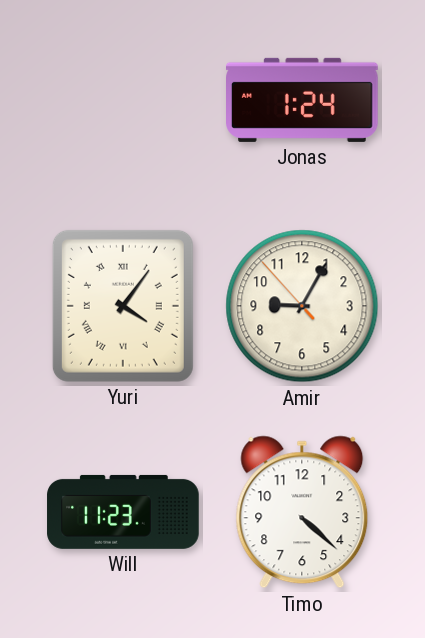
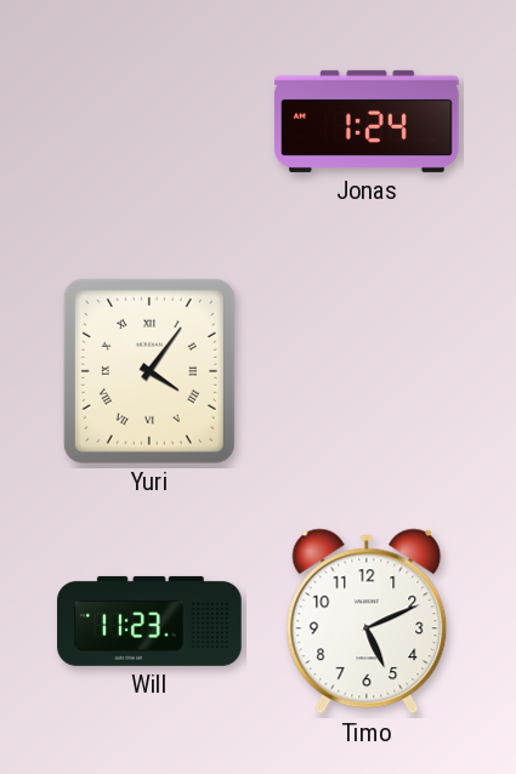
Amir: 9:04 -> none (302, 306)
Timo: 4:22 -> 5:11 (367, 621)
